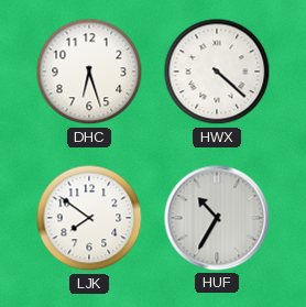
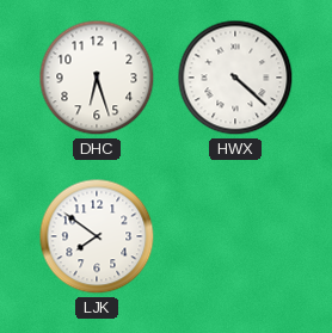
HUF: 10:35 -> none (217, 218)
